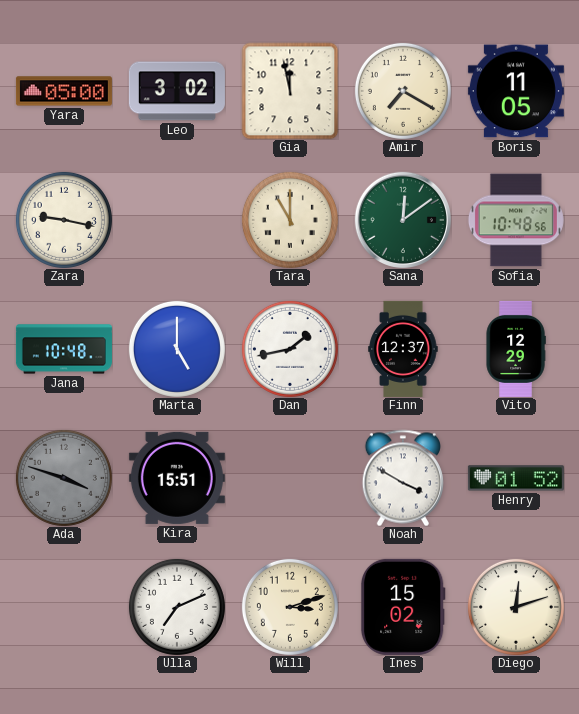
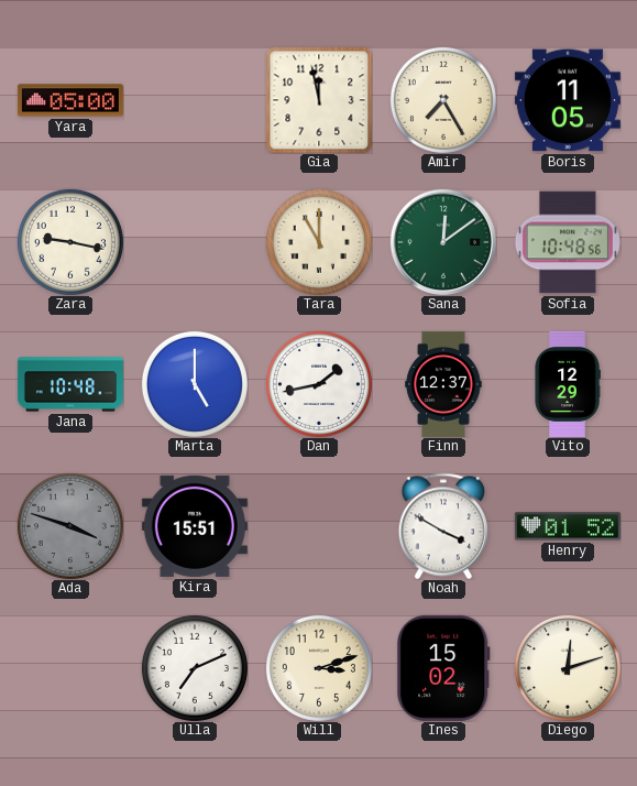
Leo: 3:02 -> none (177, 91)
Amir: 7:20 -> 7:25 (443, 100)
